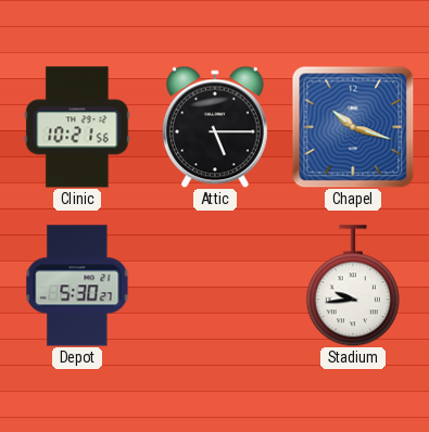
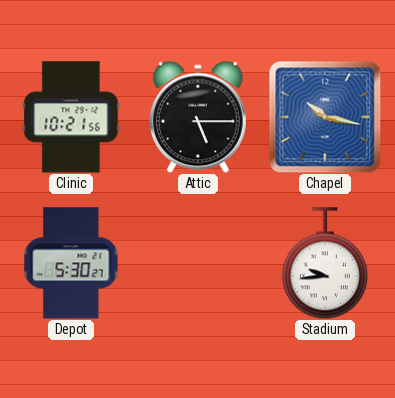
Chapel: 10:18 -> 10:17 (325, 117)
